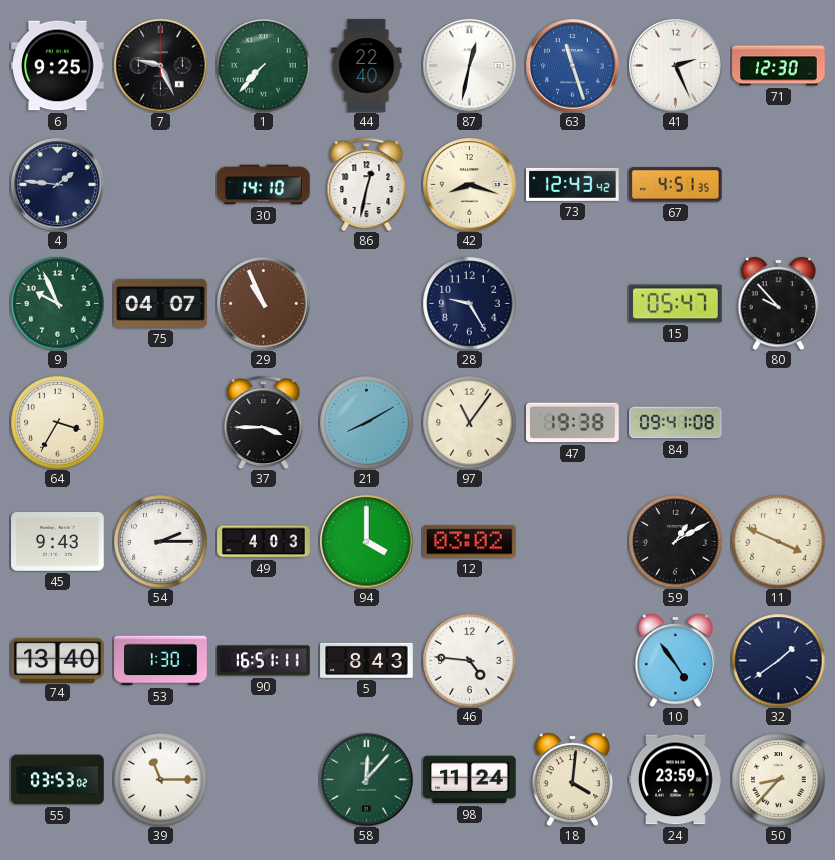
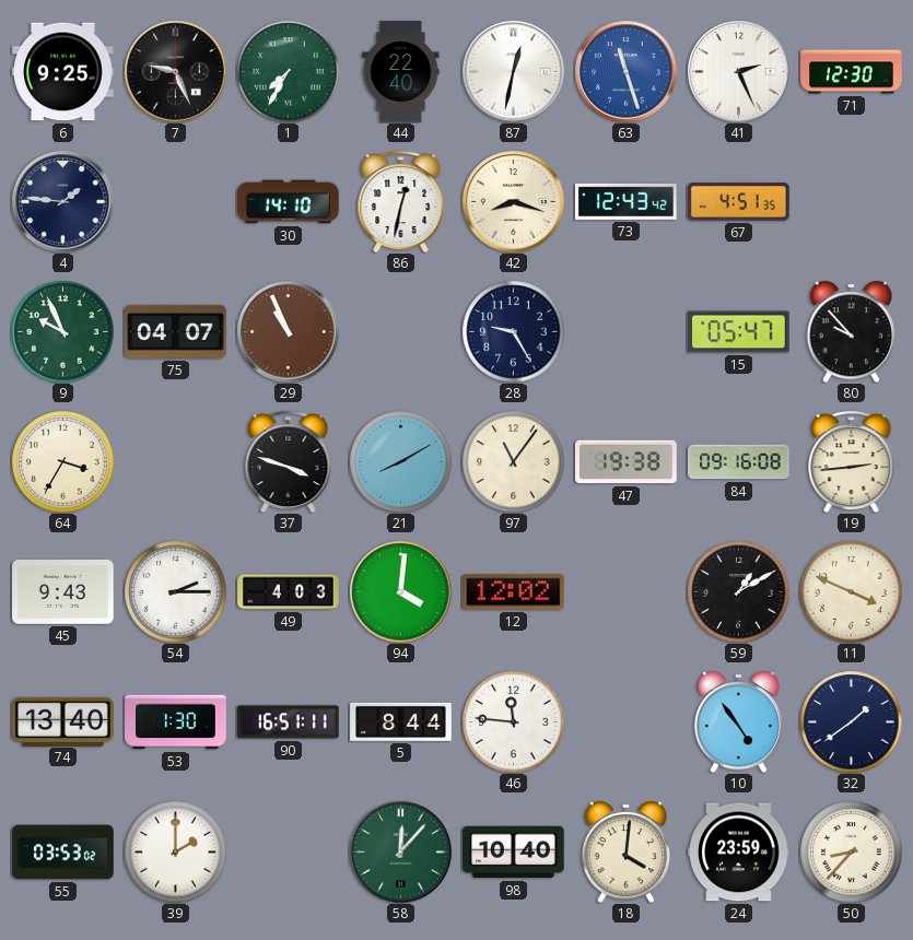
1: 7:37 -> 7:35 (288, 71)
37: 3:45 -> 3:48 (289, 461)
84: 09:41 -> 09:16 (739, 462)
19: none -> 2:44 (852, 461)
94: 4:00 -> 4:01 (400, 591)
12: 03:02 -> 12:02 (514, 592)
5: 8:43 -> 8:44 (401, 721)
46: 4:46 -> 11:46 (513, 721)
39: 11:15 -> 2:00 (175, 851)
98: 11:24 -> 10:40 (514, 853)
